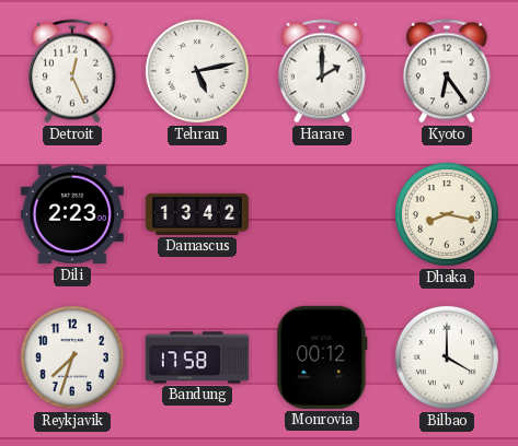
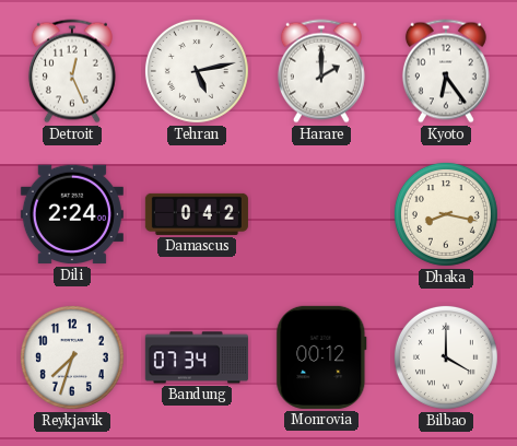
Dili: 2:23 -> 2:24 (72, 214)
Damascus: 13:42 -> 0:42 (197, 214)
Bandung: 17:58 -> 07:34 (197, 357)
